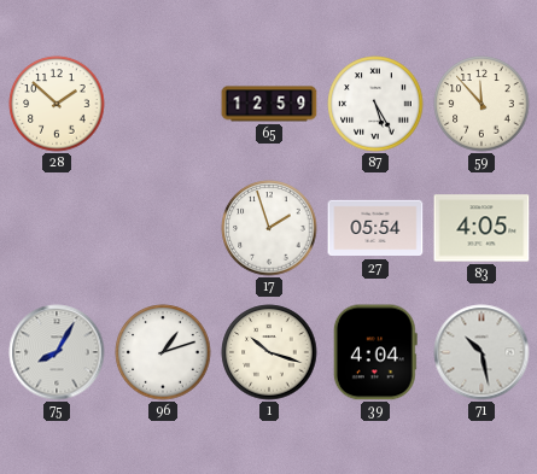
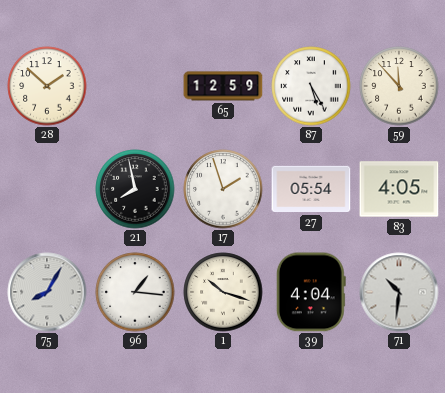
21: none -> 7:58 (135, 189)
96: 1:12 -> 1:16 (135, 292)
71: 10:28 -> 10:31 (399, 292)
